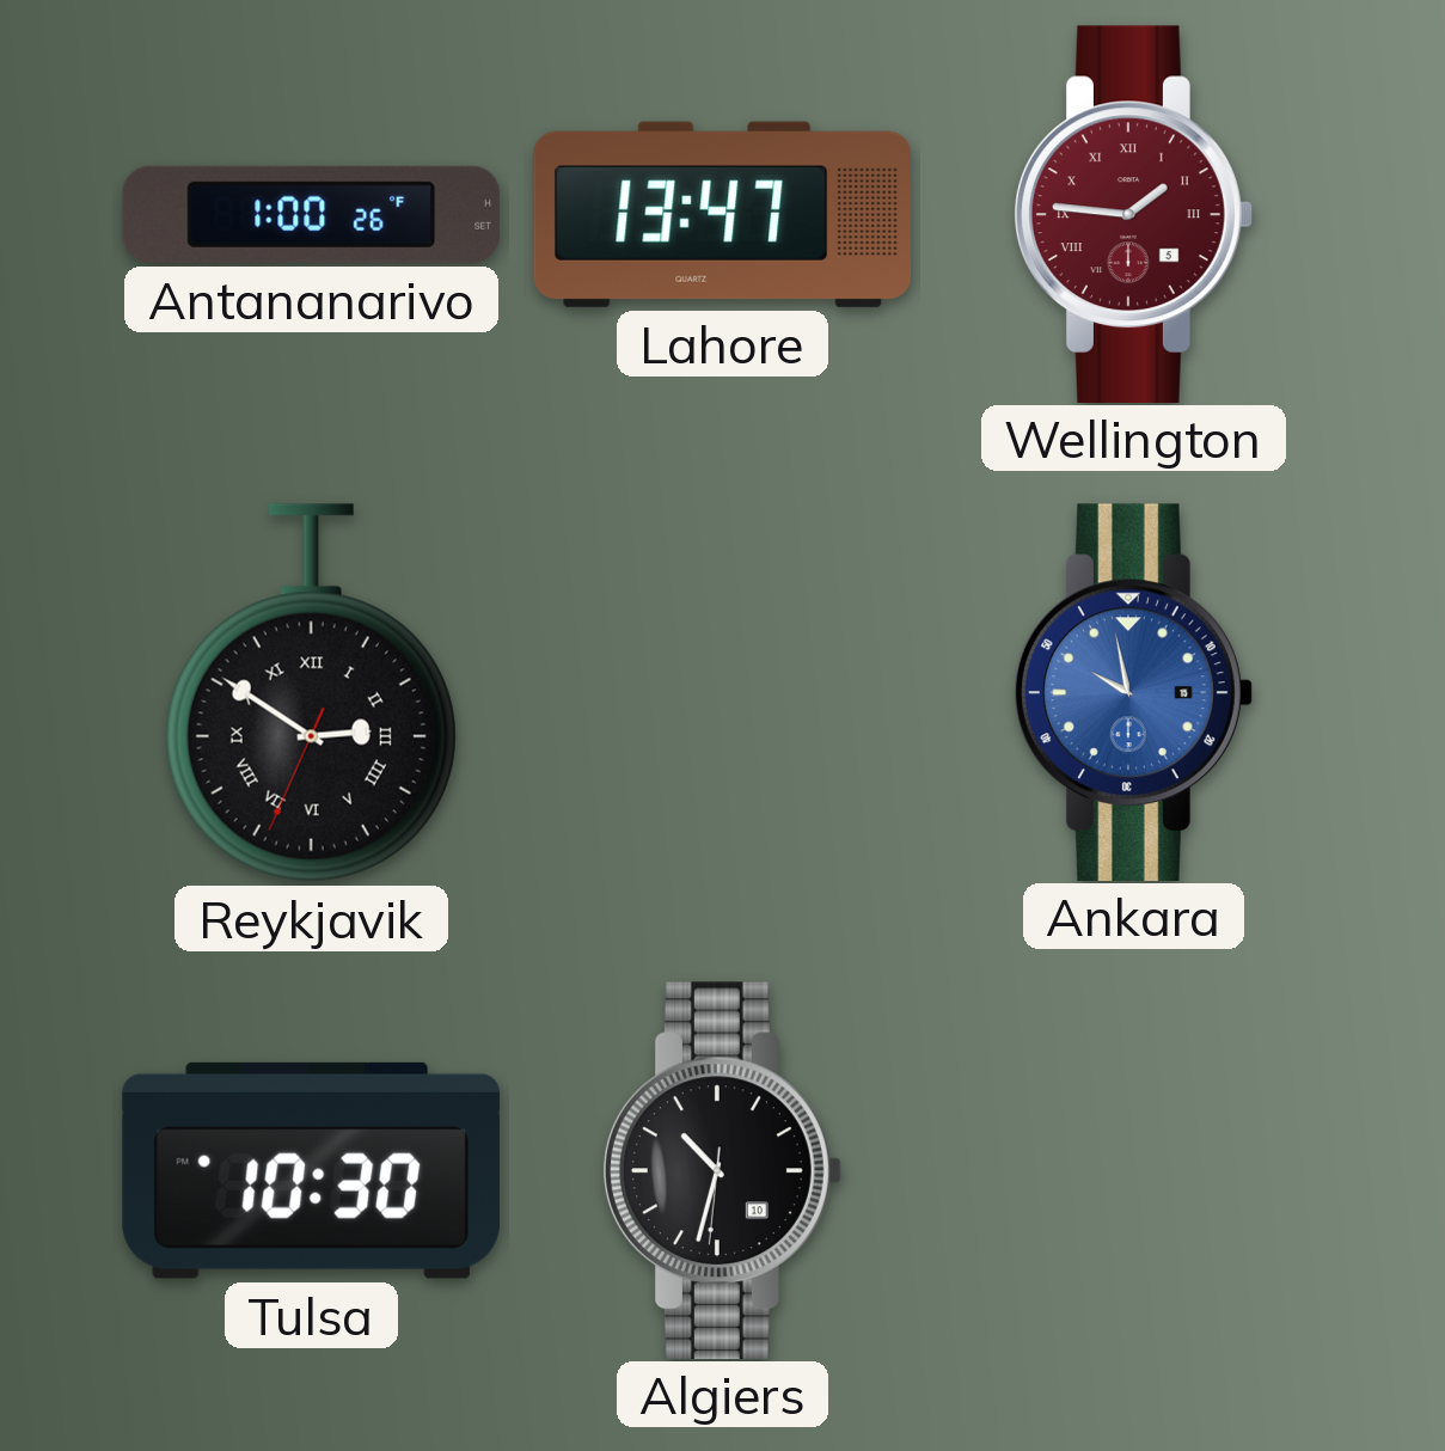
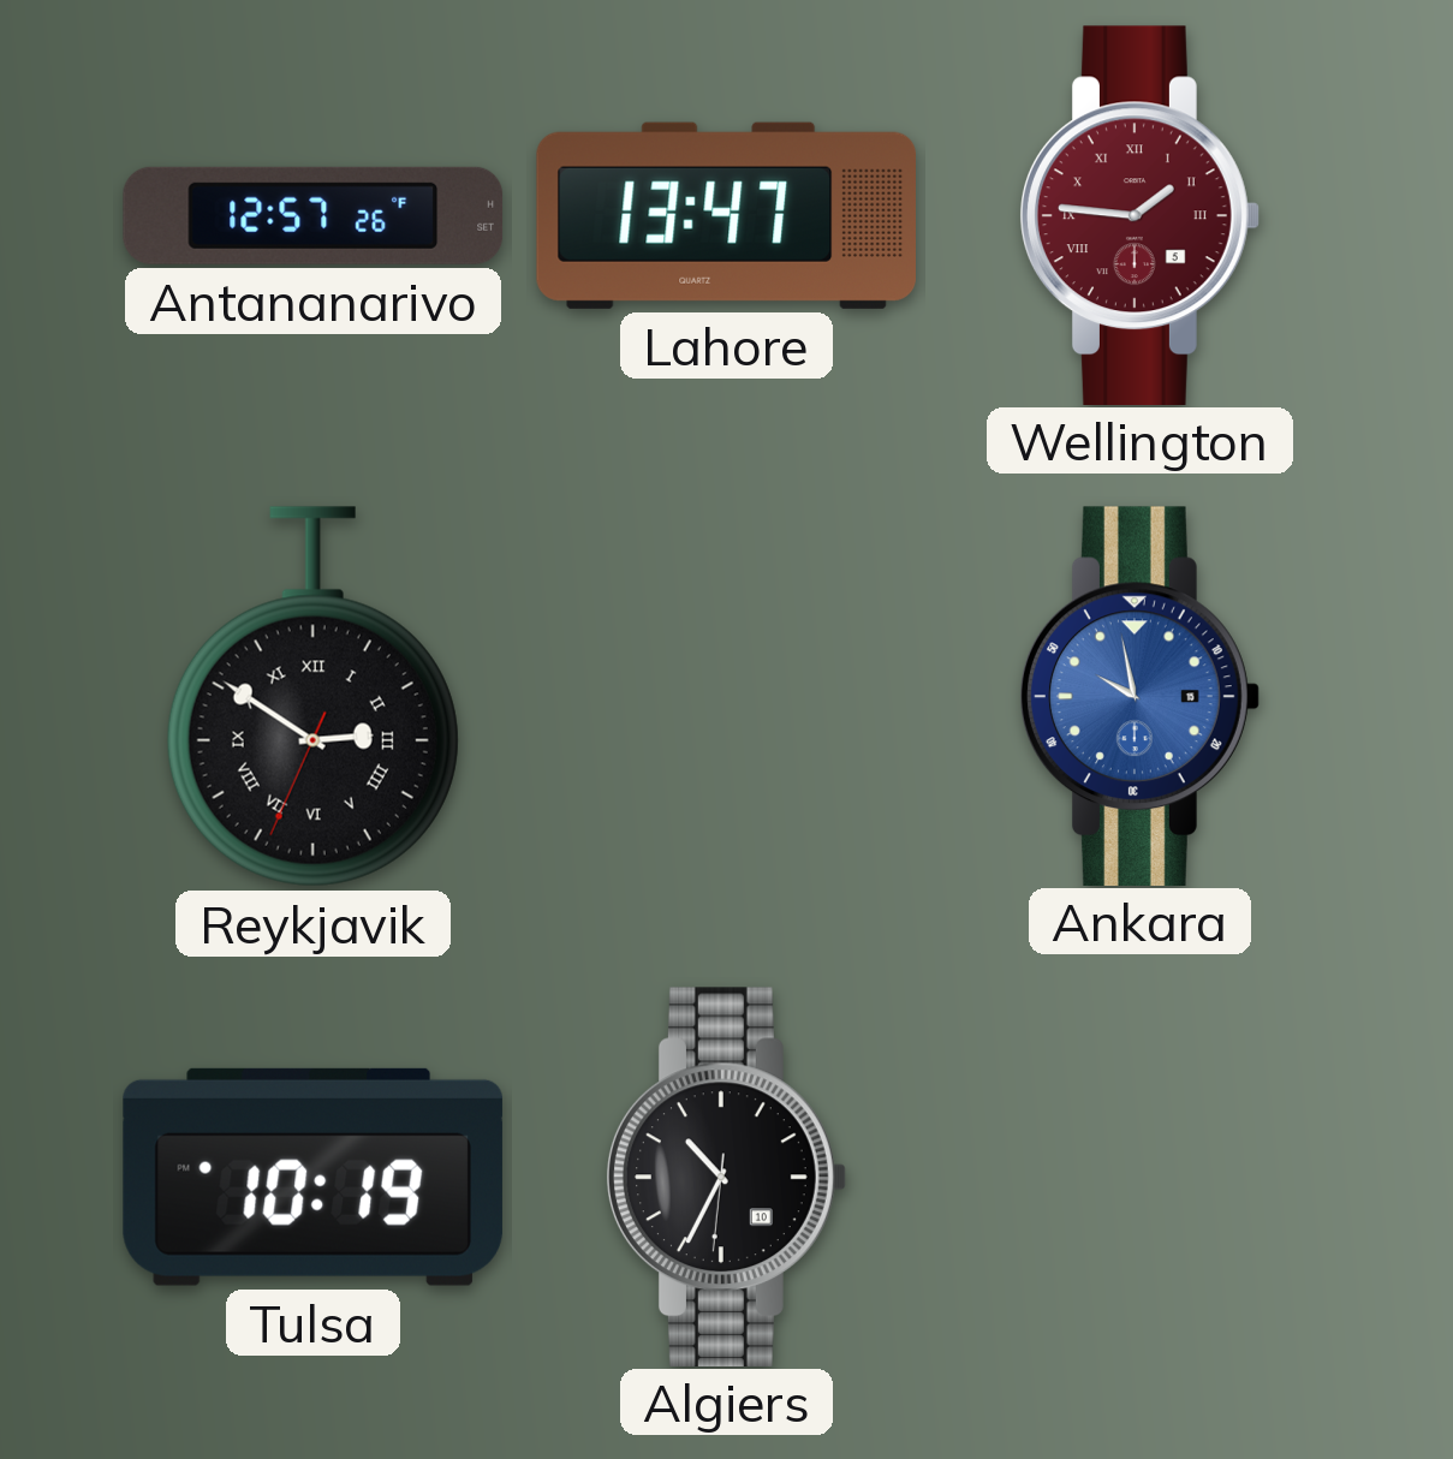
Antananarivo: 1:00 -> 12:57 (314, 215)
Tulsa: 10:30 -> 10:19 (312, 1177)
Algiers: 10:32 -> 10:34 (727, 1177)
